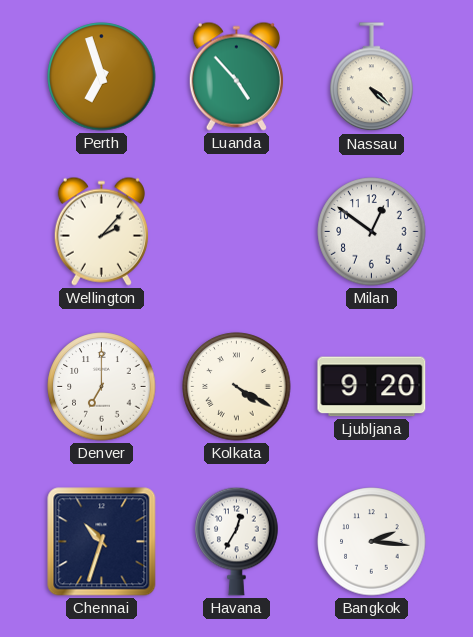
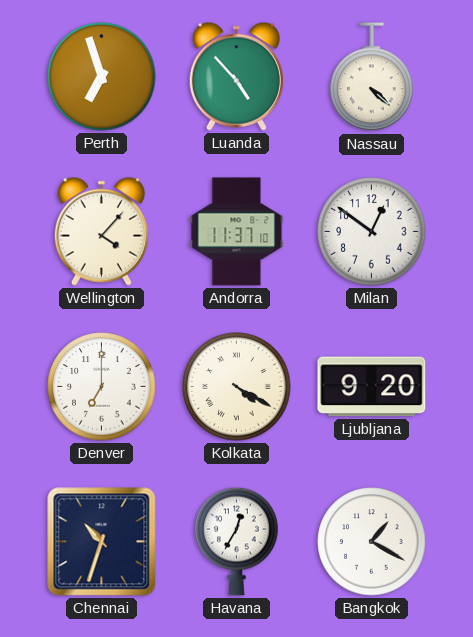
Wellington: 2:07 -> 4:07 (101, 231)
Andorra: none -> 11:37 (237, 232)
Bangkok: 2:16 -> 1:20 (372, 542)
